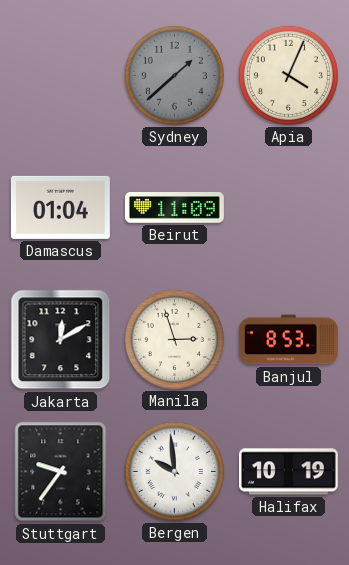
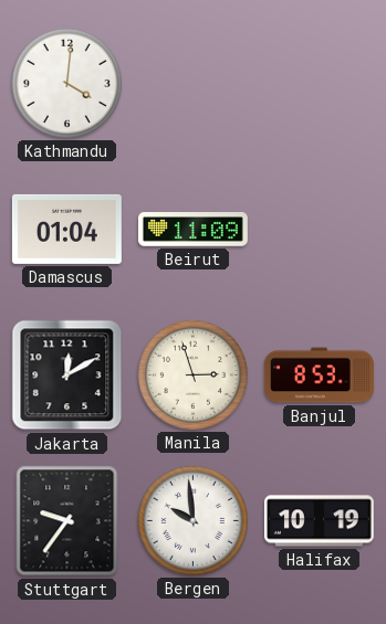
Kathmandu: none -> 4:01 (66, 83)
Sydney: 1:38 -> none (174, 75)
Apia: 4:04 -> none (288, 75)
